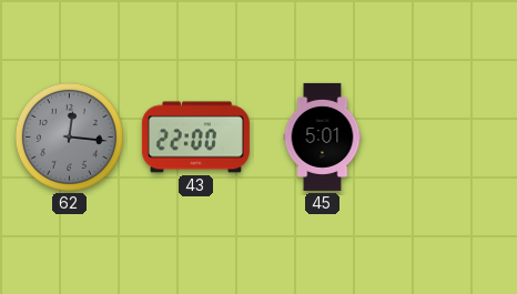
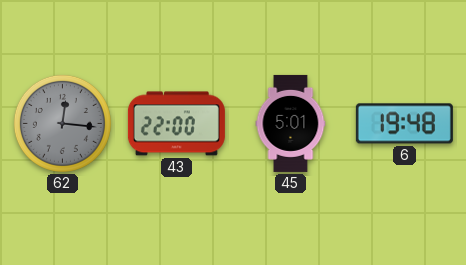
6: none -> 19:48 (404, 124)
